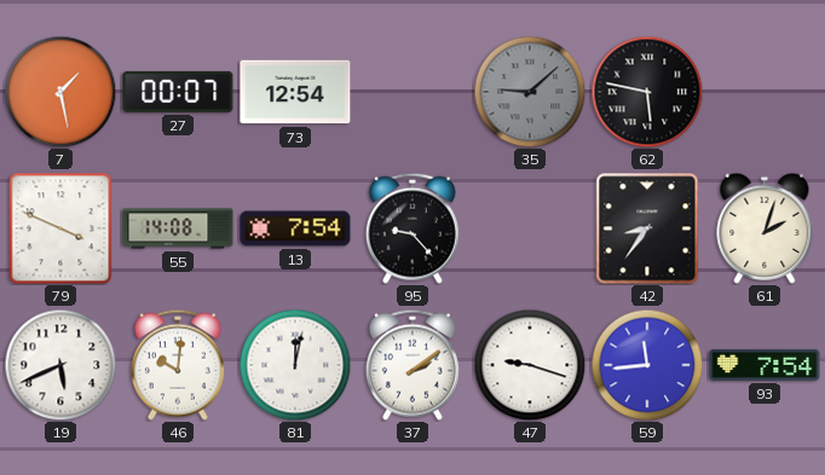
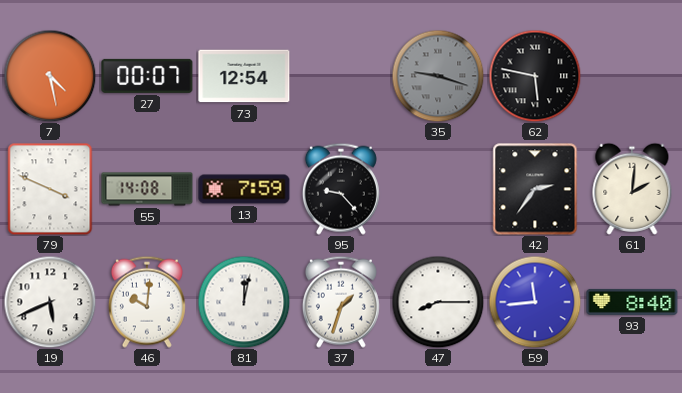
7: 1:28 -> 4:28 (50, 76)
35: 9:08 -> 9:18 (438, 76)
13: 7:54 -> 7:59 (244, 189)
42: 8:36 -> 2:36 (535, 189)
61: 2:03 -> 2:01 (632, 189)
37: 2:09 -> 1:33 (341, 302)
47: 9:18 -> 8:15 (438, 302)
93: 7:54 -> 8:40 (632, 302)
